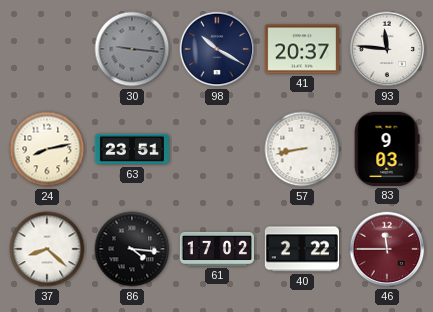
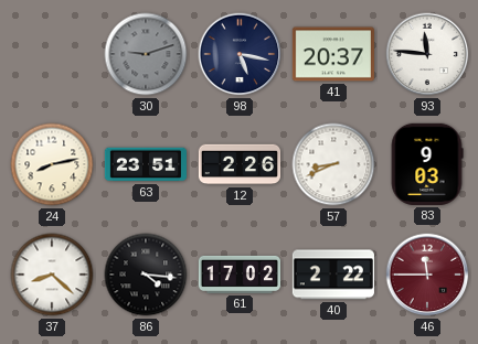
30: 9:16 -> 9:12 (146, 54)
98: 10:20 -> 5:17 (240, 54)
12: none -> 2:26 (238, 164)
57: 8:43 -> 8:41 (333, 164)
